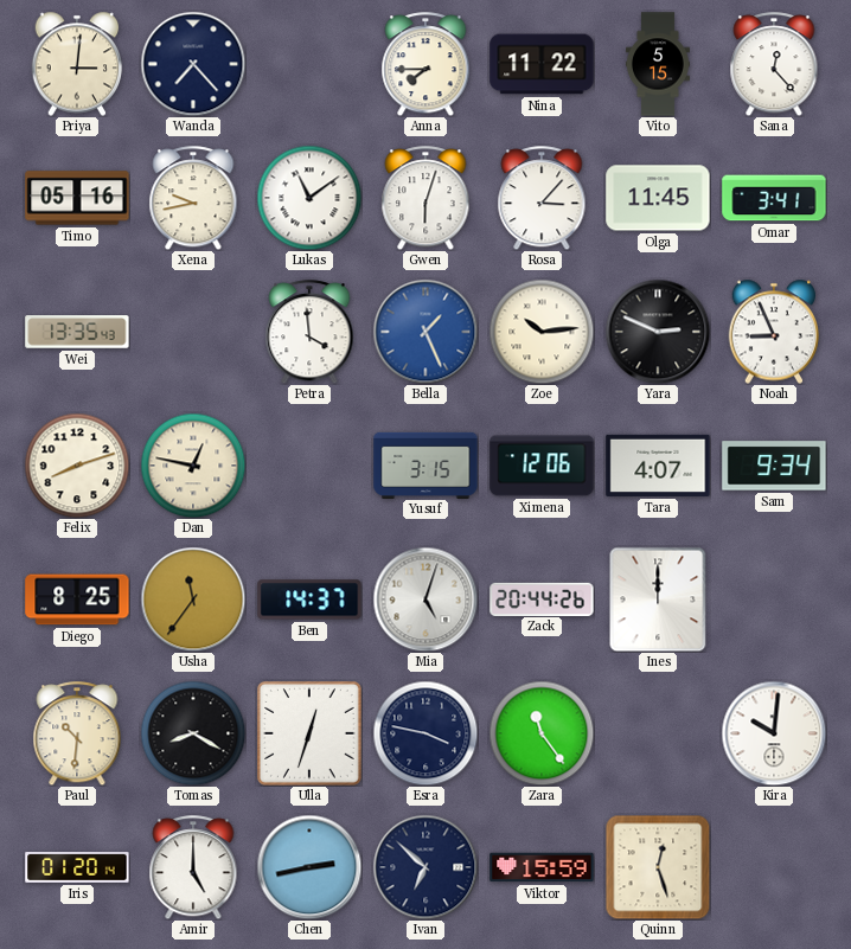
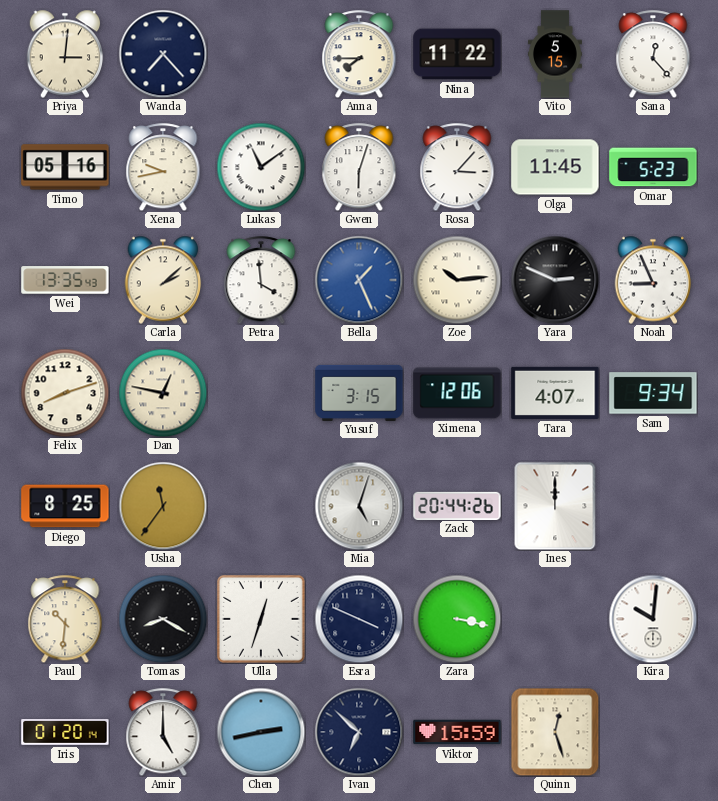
Omar: 3:41 -> 5:23 (653, 167)
Carla: none -> 2:08 (163, 280)
Ben: 14:37 -> none (309, 599)
Esra: 3:47 -> 3:49 (359, 619)
Zara: 11:24 -> 3:17 (457, 619)
